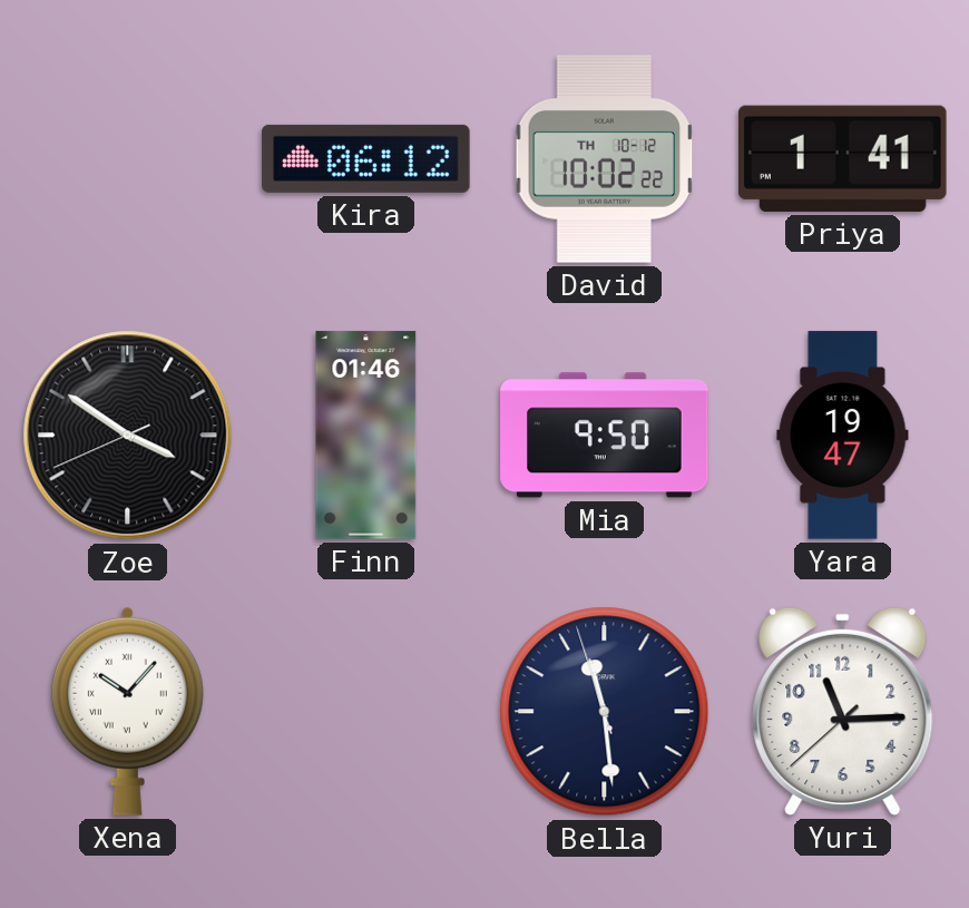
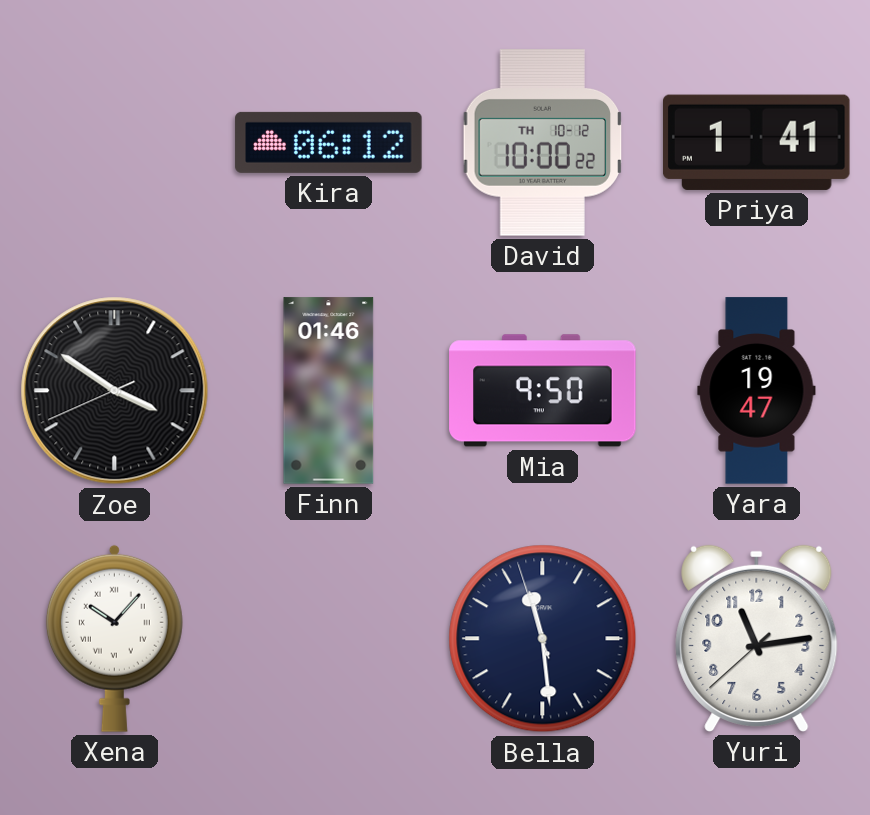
David: 10:02 -> 10:00 (543, 143)
Yuri: 11:14 -> 11:13 (757, 638)
